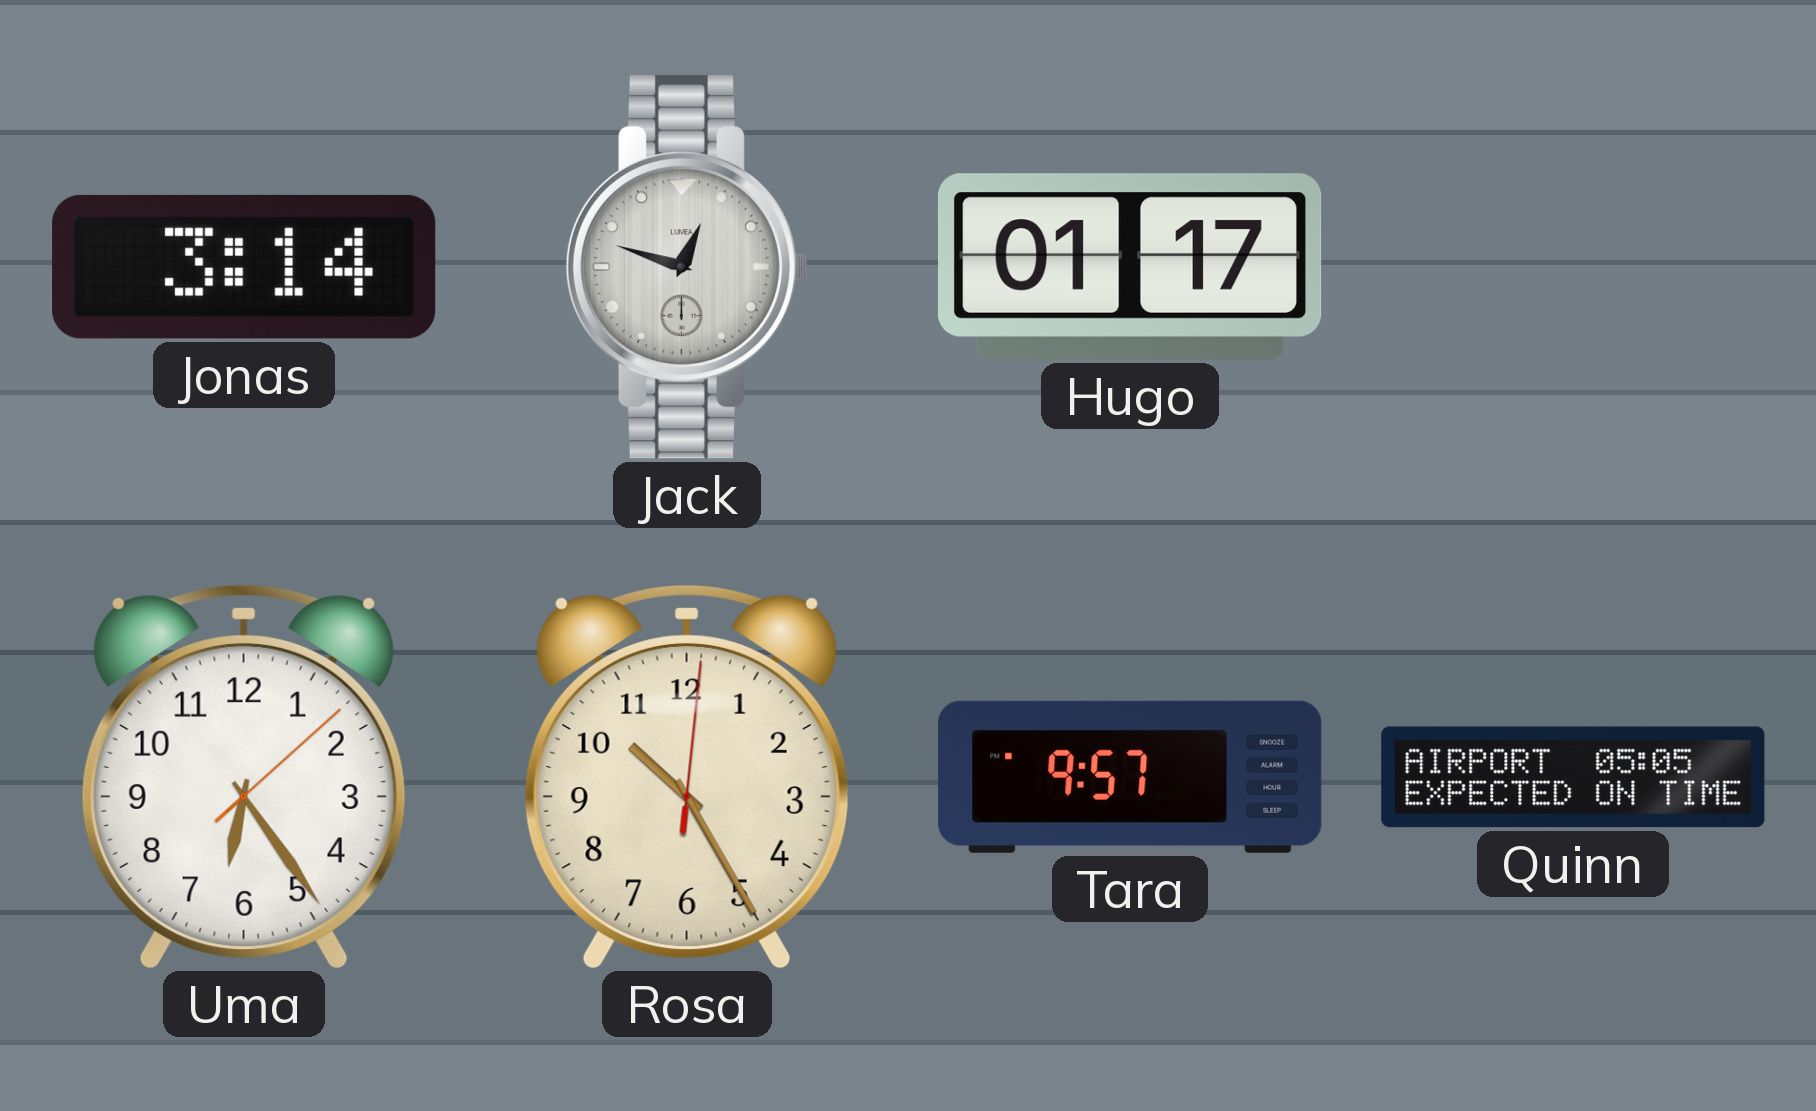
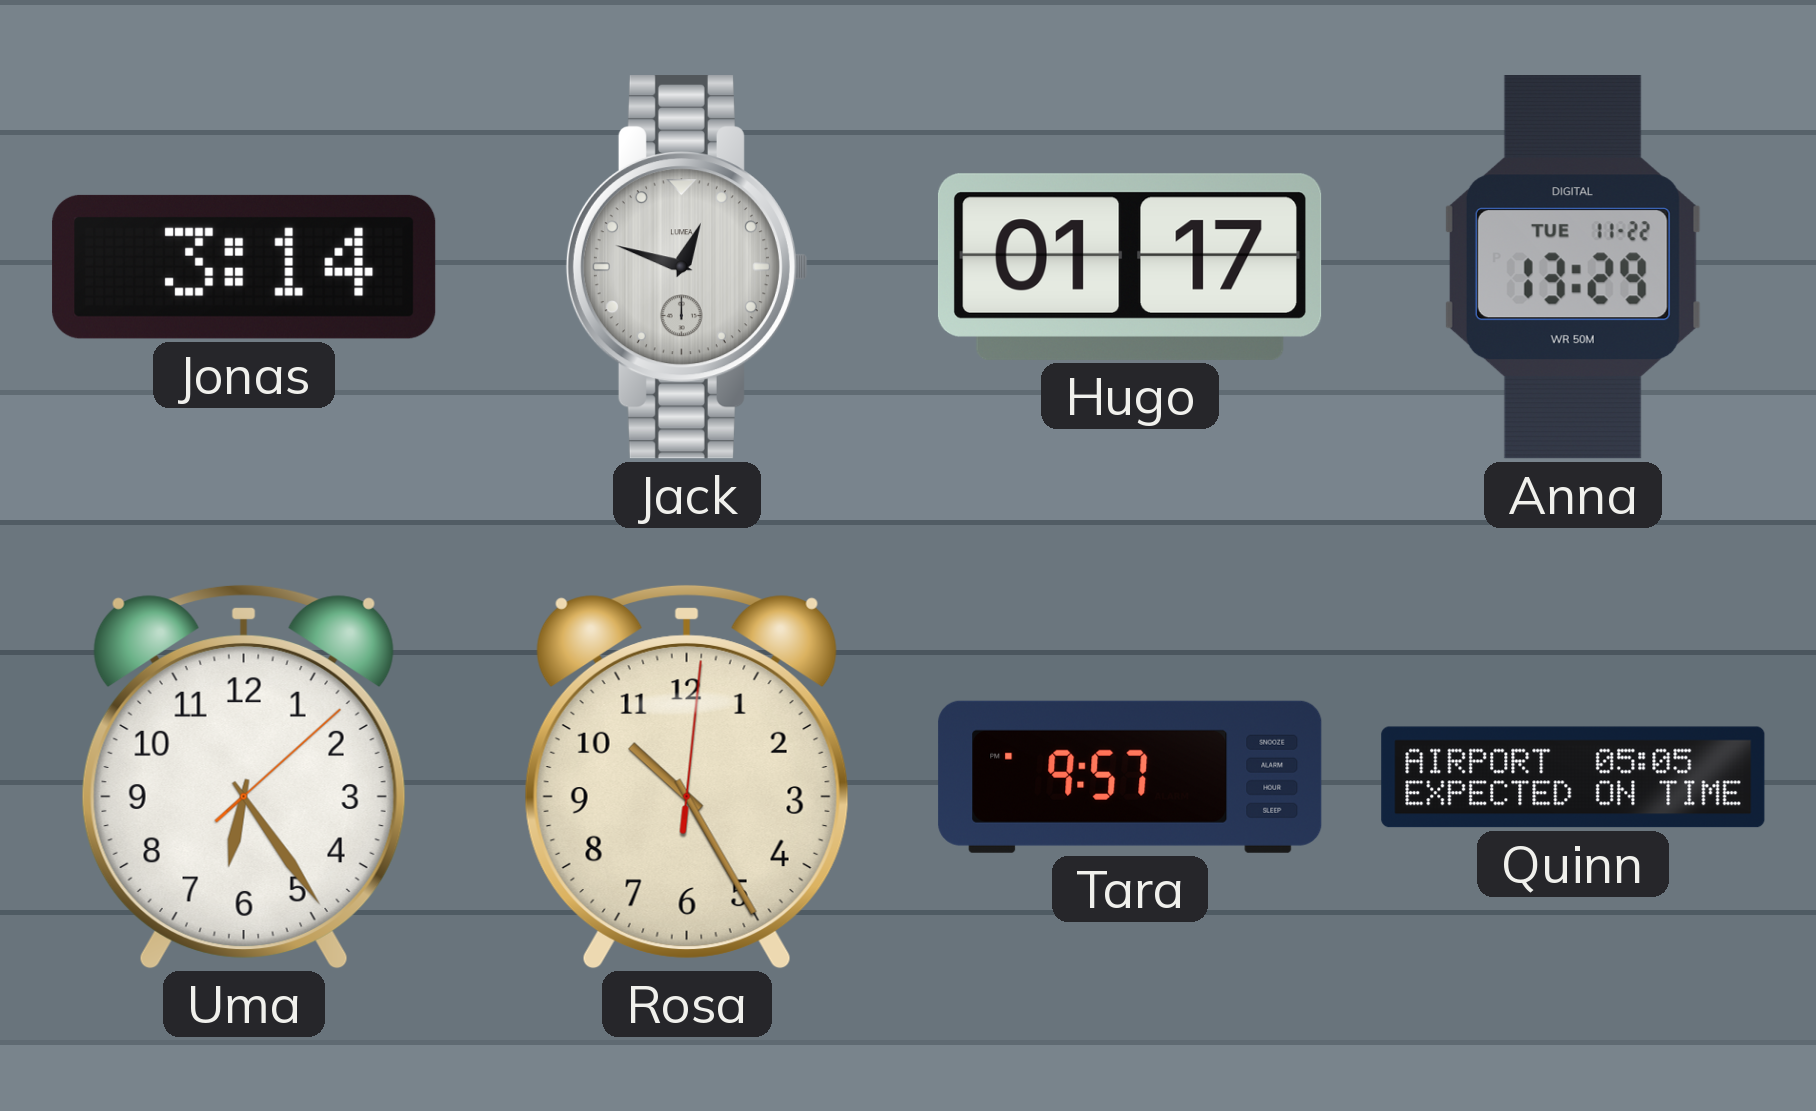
Anna: none -> 13:29 (1573, 267)
